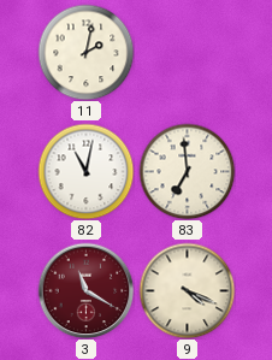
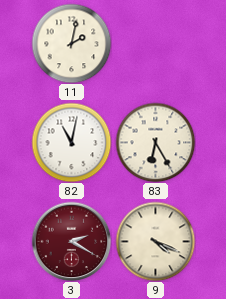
83: 6:59 -> 6:25 (155, 142)
3: 11:20 -> 2:20 (71, 241)
